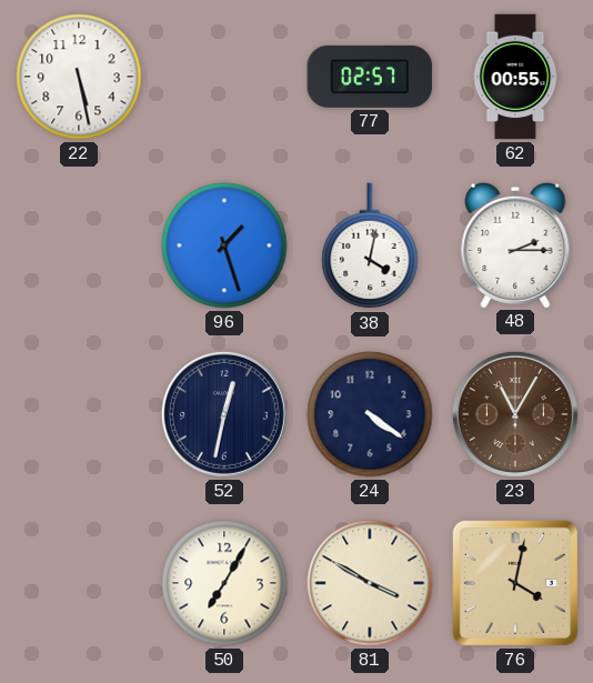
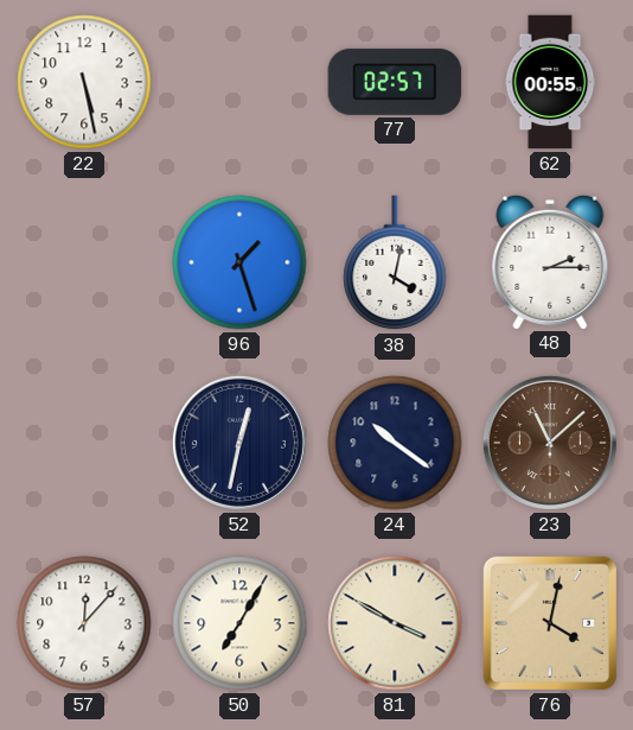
24: 4:21 -> 10:21 (395, 443)
23: 11:05 -> 11:08 (550, 443)
57: none -> 12:07 (84, 623)
